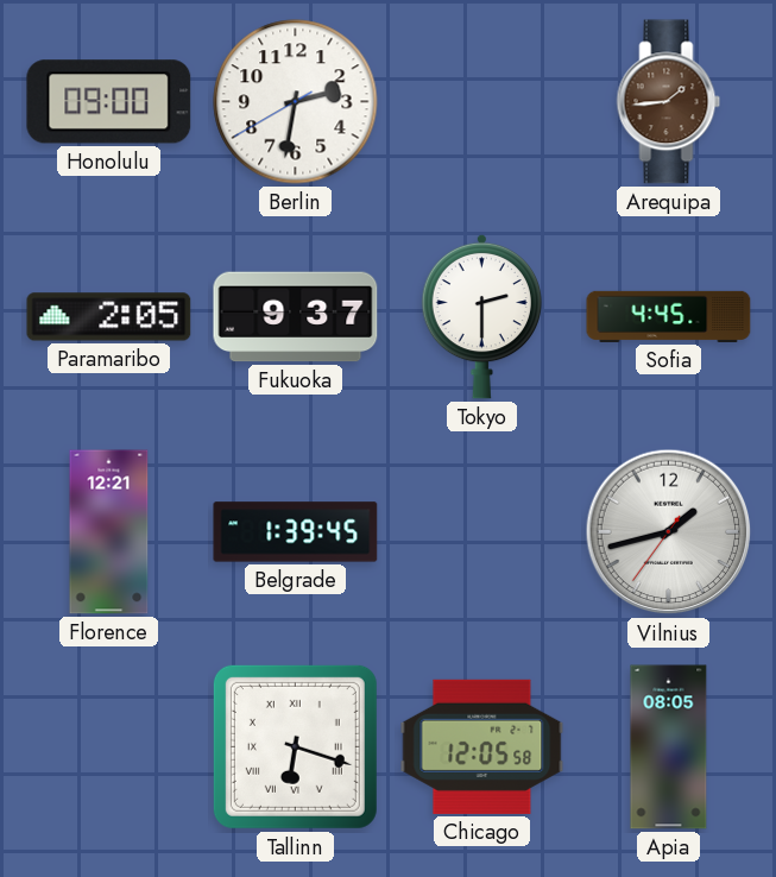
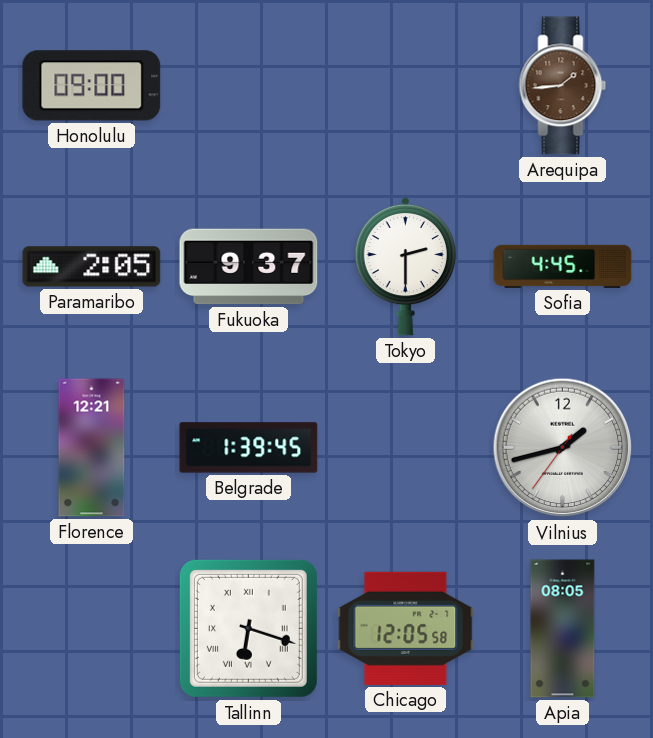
Berlin: 2:31 -> none (296, 102)
